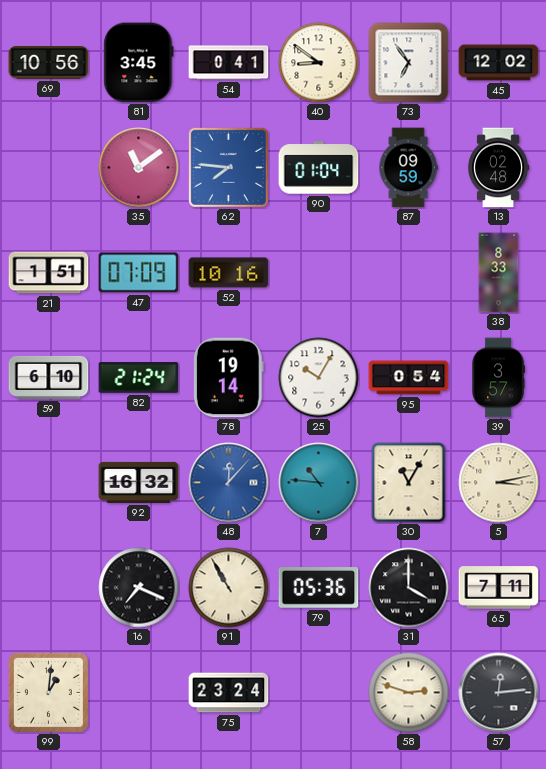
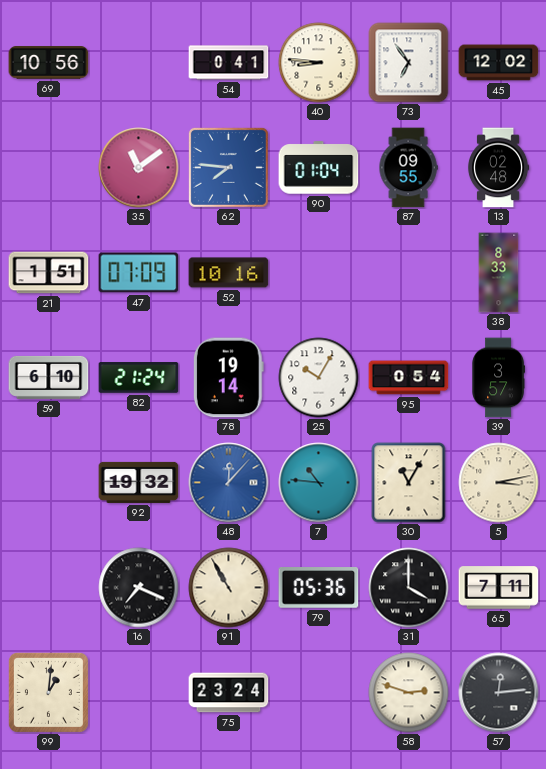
81: 3:45 -> none (139, 63)
40: 8:51 -> 8:46 (319, 63)
87: 09:59 -> 09:55 (408, 168)
92: 16:32 -> 19:32 (139, 482)
